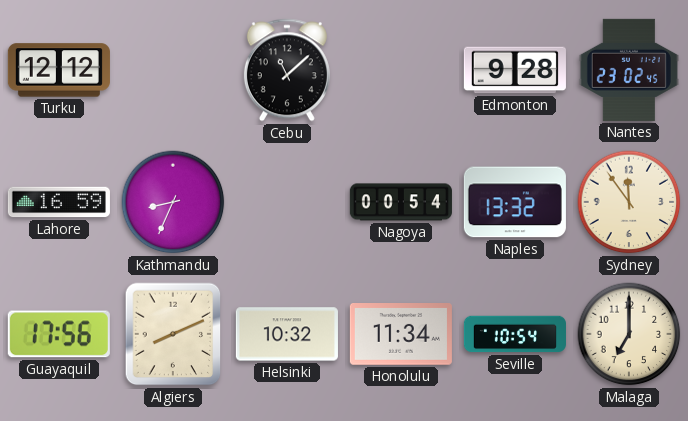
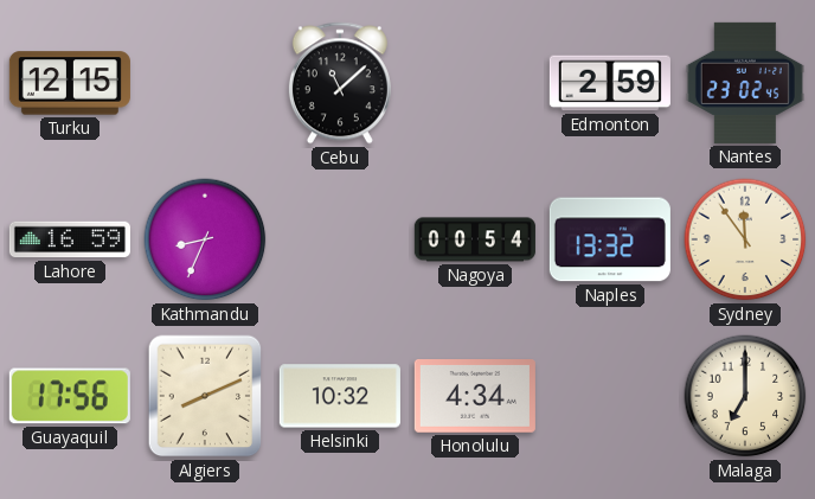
Turku: 12:12 -> 12:15 (70, 83)
Edmonton: 9:28 -> 2:59 (610, 83)
Honolulu: 11:34 -> 4:34 (475, 397)
Seville: 10:54 -> none (515, 334)
